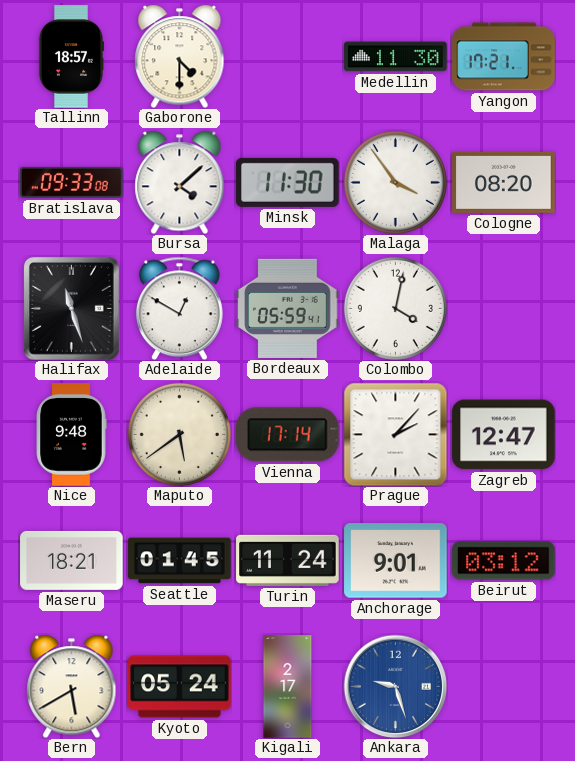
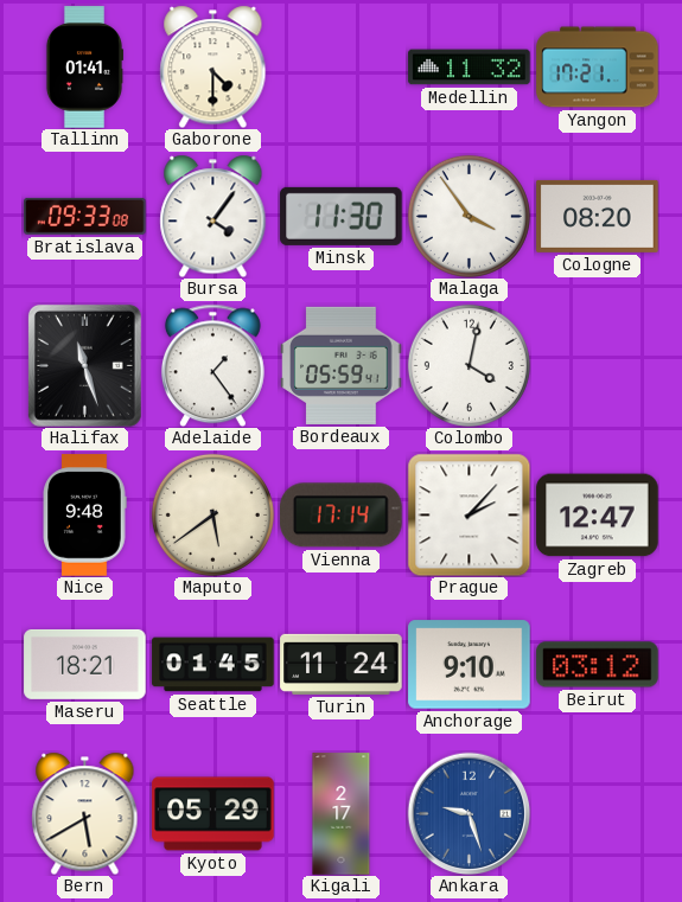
Tallinn: 18:57 -> 01:41 (83, 68)
Medellin: 11:30 -> 11:32 (470, 68)
Bursa: 4:08 -> 4:06 (213, 216)
Adelaide: 12:50 -> 1:24 (212, 365)
Anchorage: 9:01 -> 9:10 (470, 665)
Kyoto: 05:24 -> 05:29 (213, 814)
